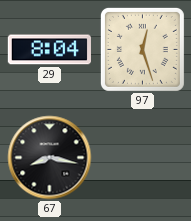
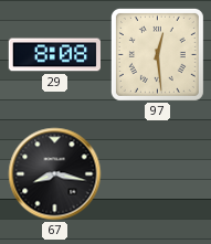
29: 8:04 -> 8:08 (54, 55)
97: 12:27 -> 12:29 (157, 54)
